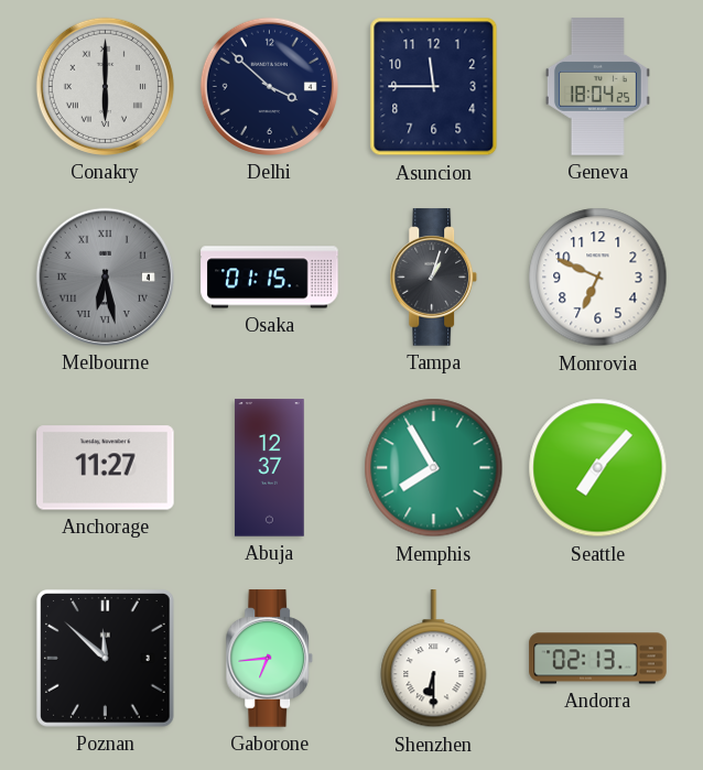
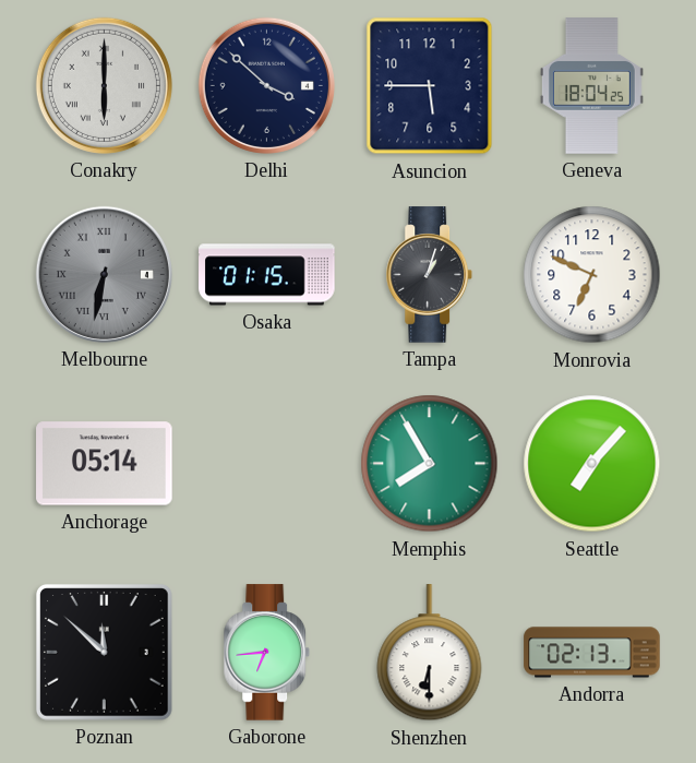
Asuncion: 11:45 -> 5:45 (430, 86)
Melbourne: 6:28 -> 6:32 (104, 274)
Anchorage: 11:27 -> 05:14 (105, 464)
Abuja: 12:37 -> none (270, 468)
